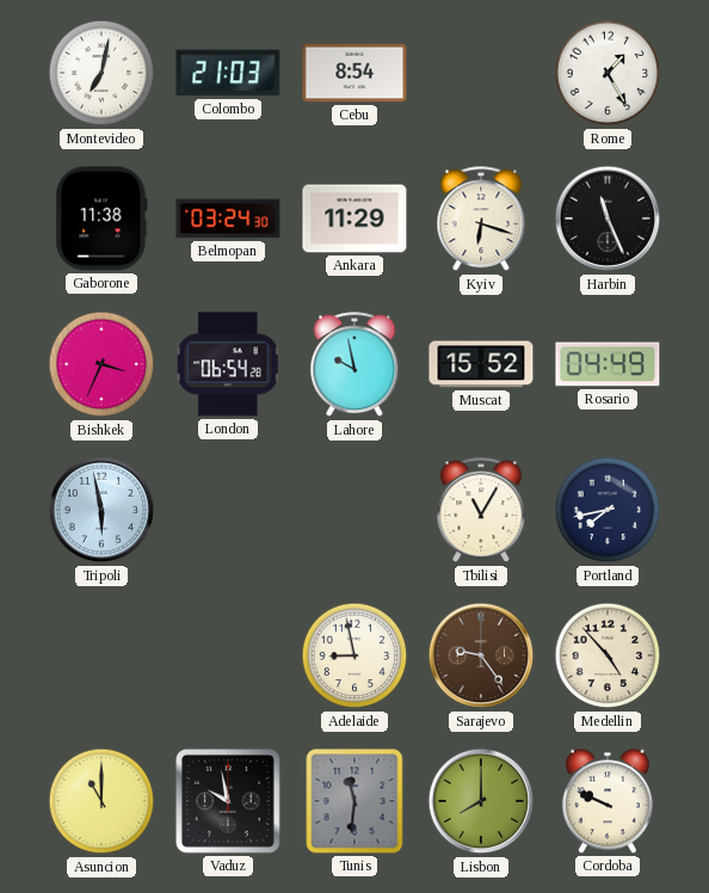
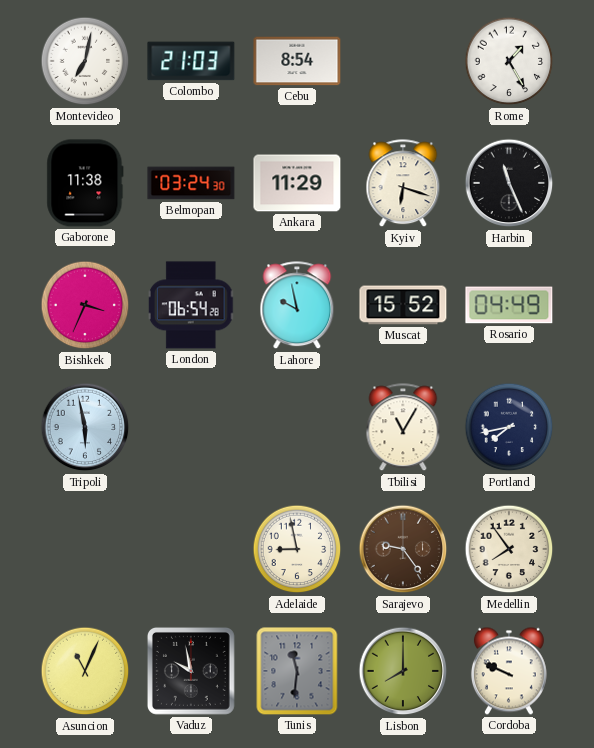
Medellin: 4:53 -> 7:54 (509, 549)
Asuncion: 11:00 -> 11:04 (85, 671)
